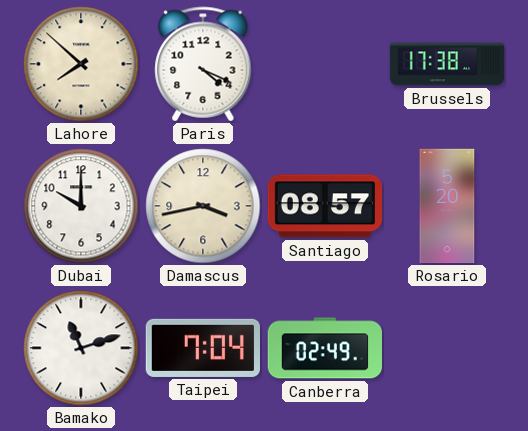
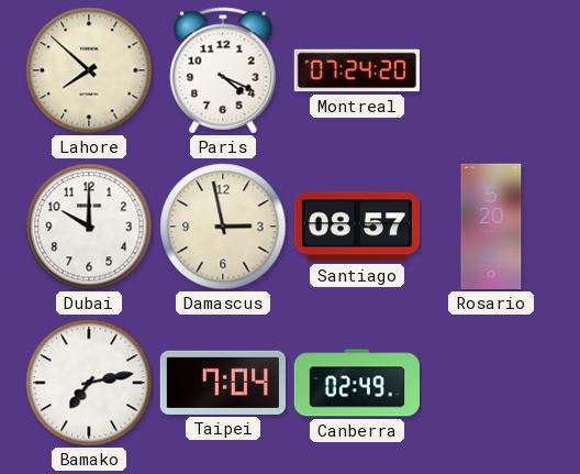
Montreal: none -> 07:24 (356, 70)
Brussels: 17:38 -> none (447, 64)
Damascus: 3:43 -> 2:58 (223, 227)
Bamako: 11:12 -> 7:13 (89, 383)
